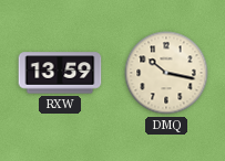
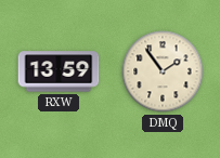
DMQ: 10:17 -> 1:54 (163, 71)
